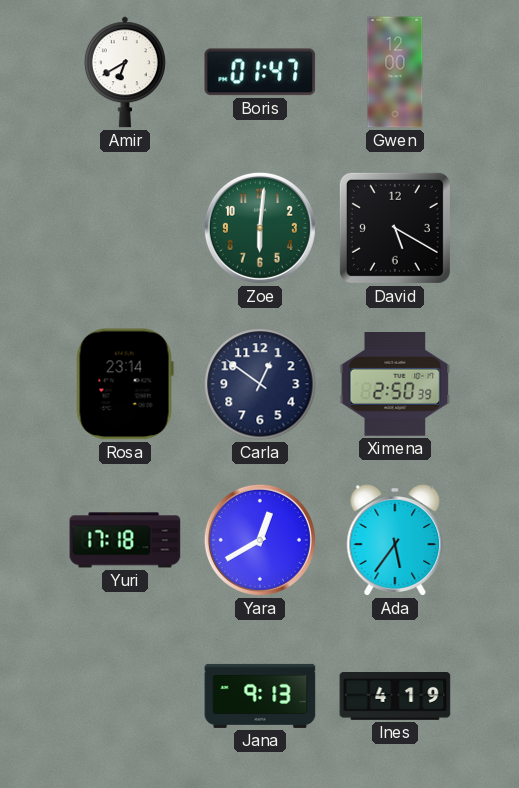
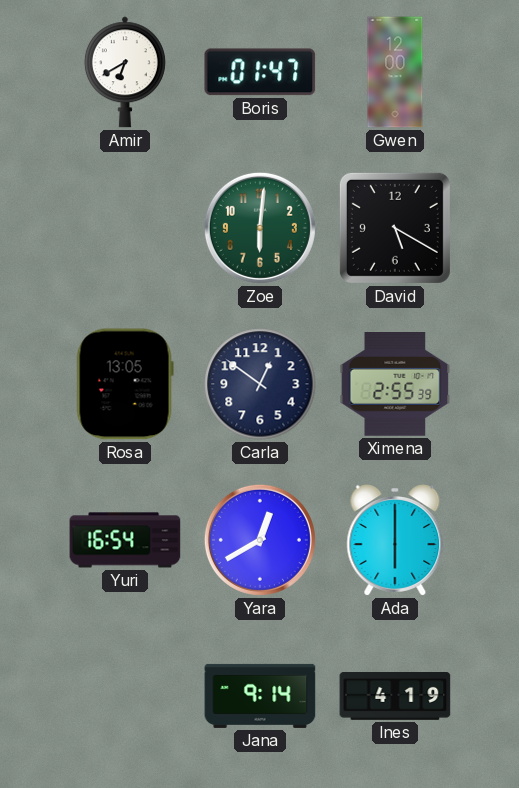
Rosa: 23:14 -> 13:05 (125, 384)
Ximena: 2:50 -> 2:55 (395, 385)
Yuri: 17:18 -> 16:54 (125, 540)
Ada: 5:36 -> 6:00 (395, 540)
Jana: 9:13 -> 9:14 (260, 696)
